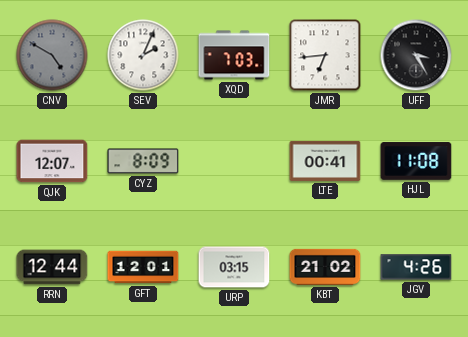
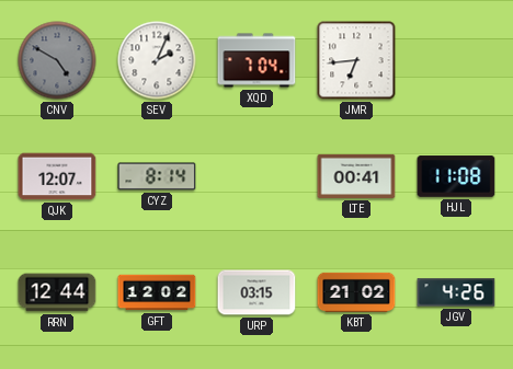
XQD: 7:03 -> 7:04 (256, 60)
UFF: 3:25 -> none (416, 55)
CYZ: 8:09 -> 8:14 (157, 176)
GFT: 12:01 -> 12:02 (157, 292)
